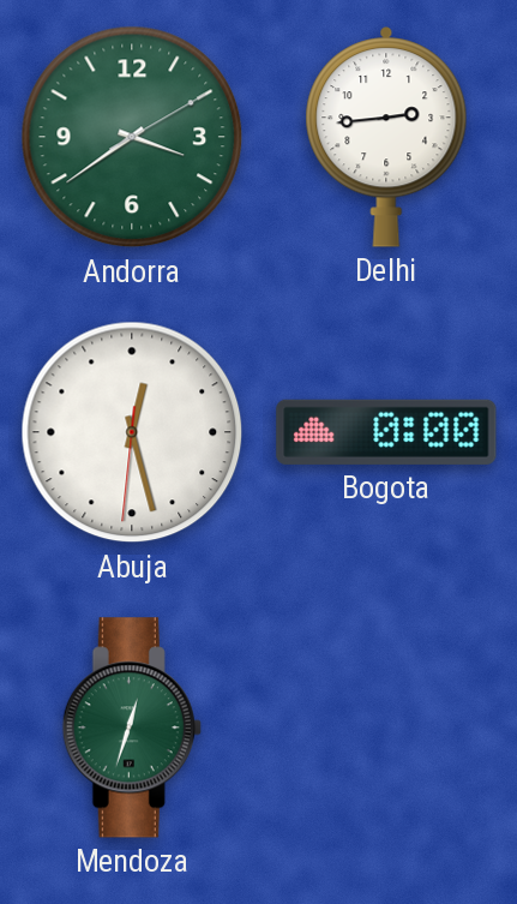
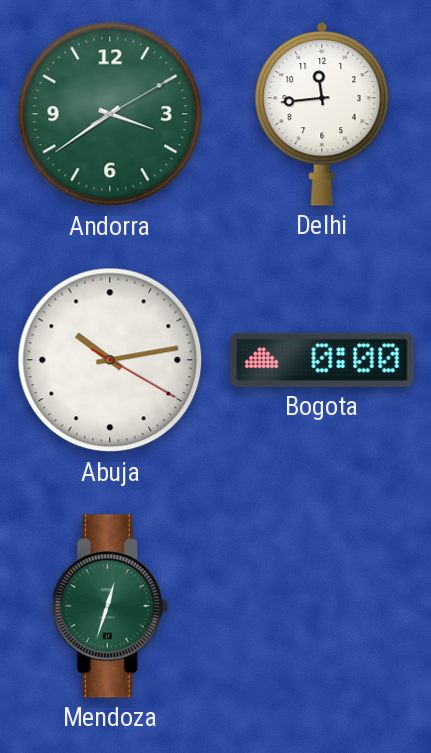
Delhi: 2:44 -> 11:44 (322, 114)
Abuja: 12:27 -> 10:13 (110, 360)
